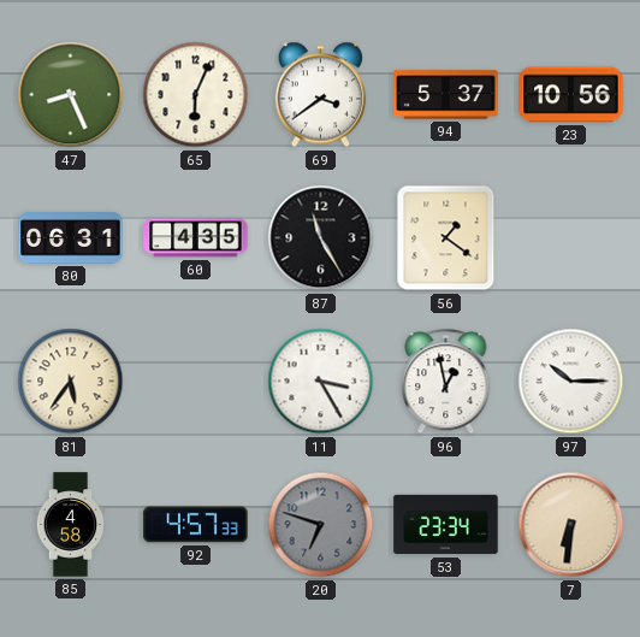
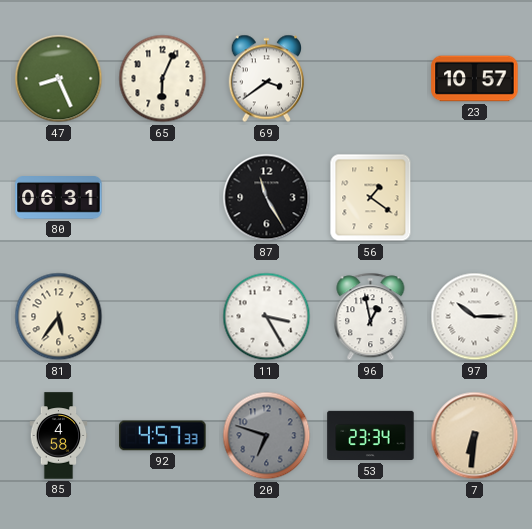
94: 5:37 -> none (446, 95)
23: 10:56 -> 10:57 (475, 79)
60: 4:35 -> none (196, 238)
